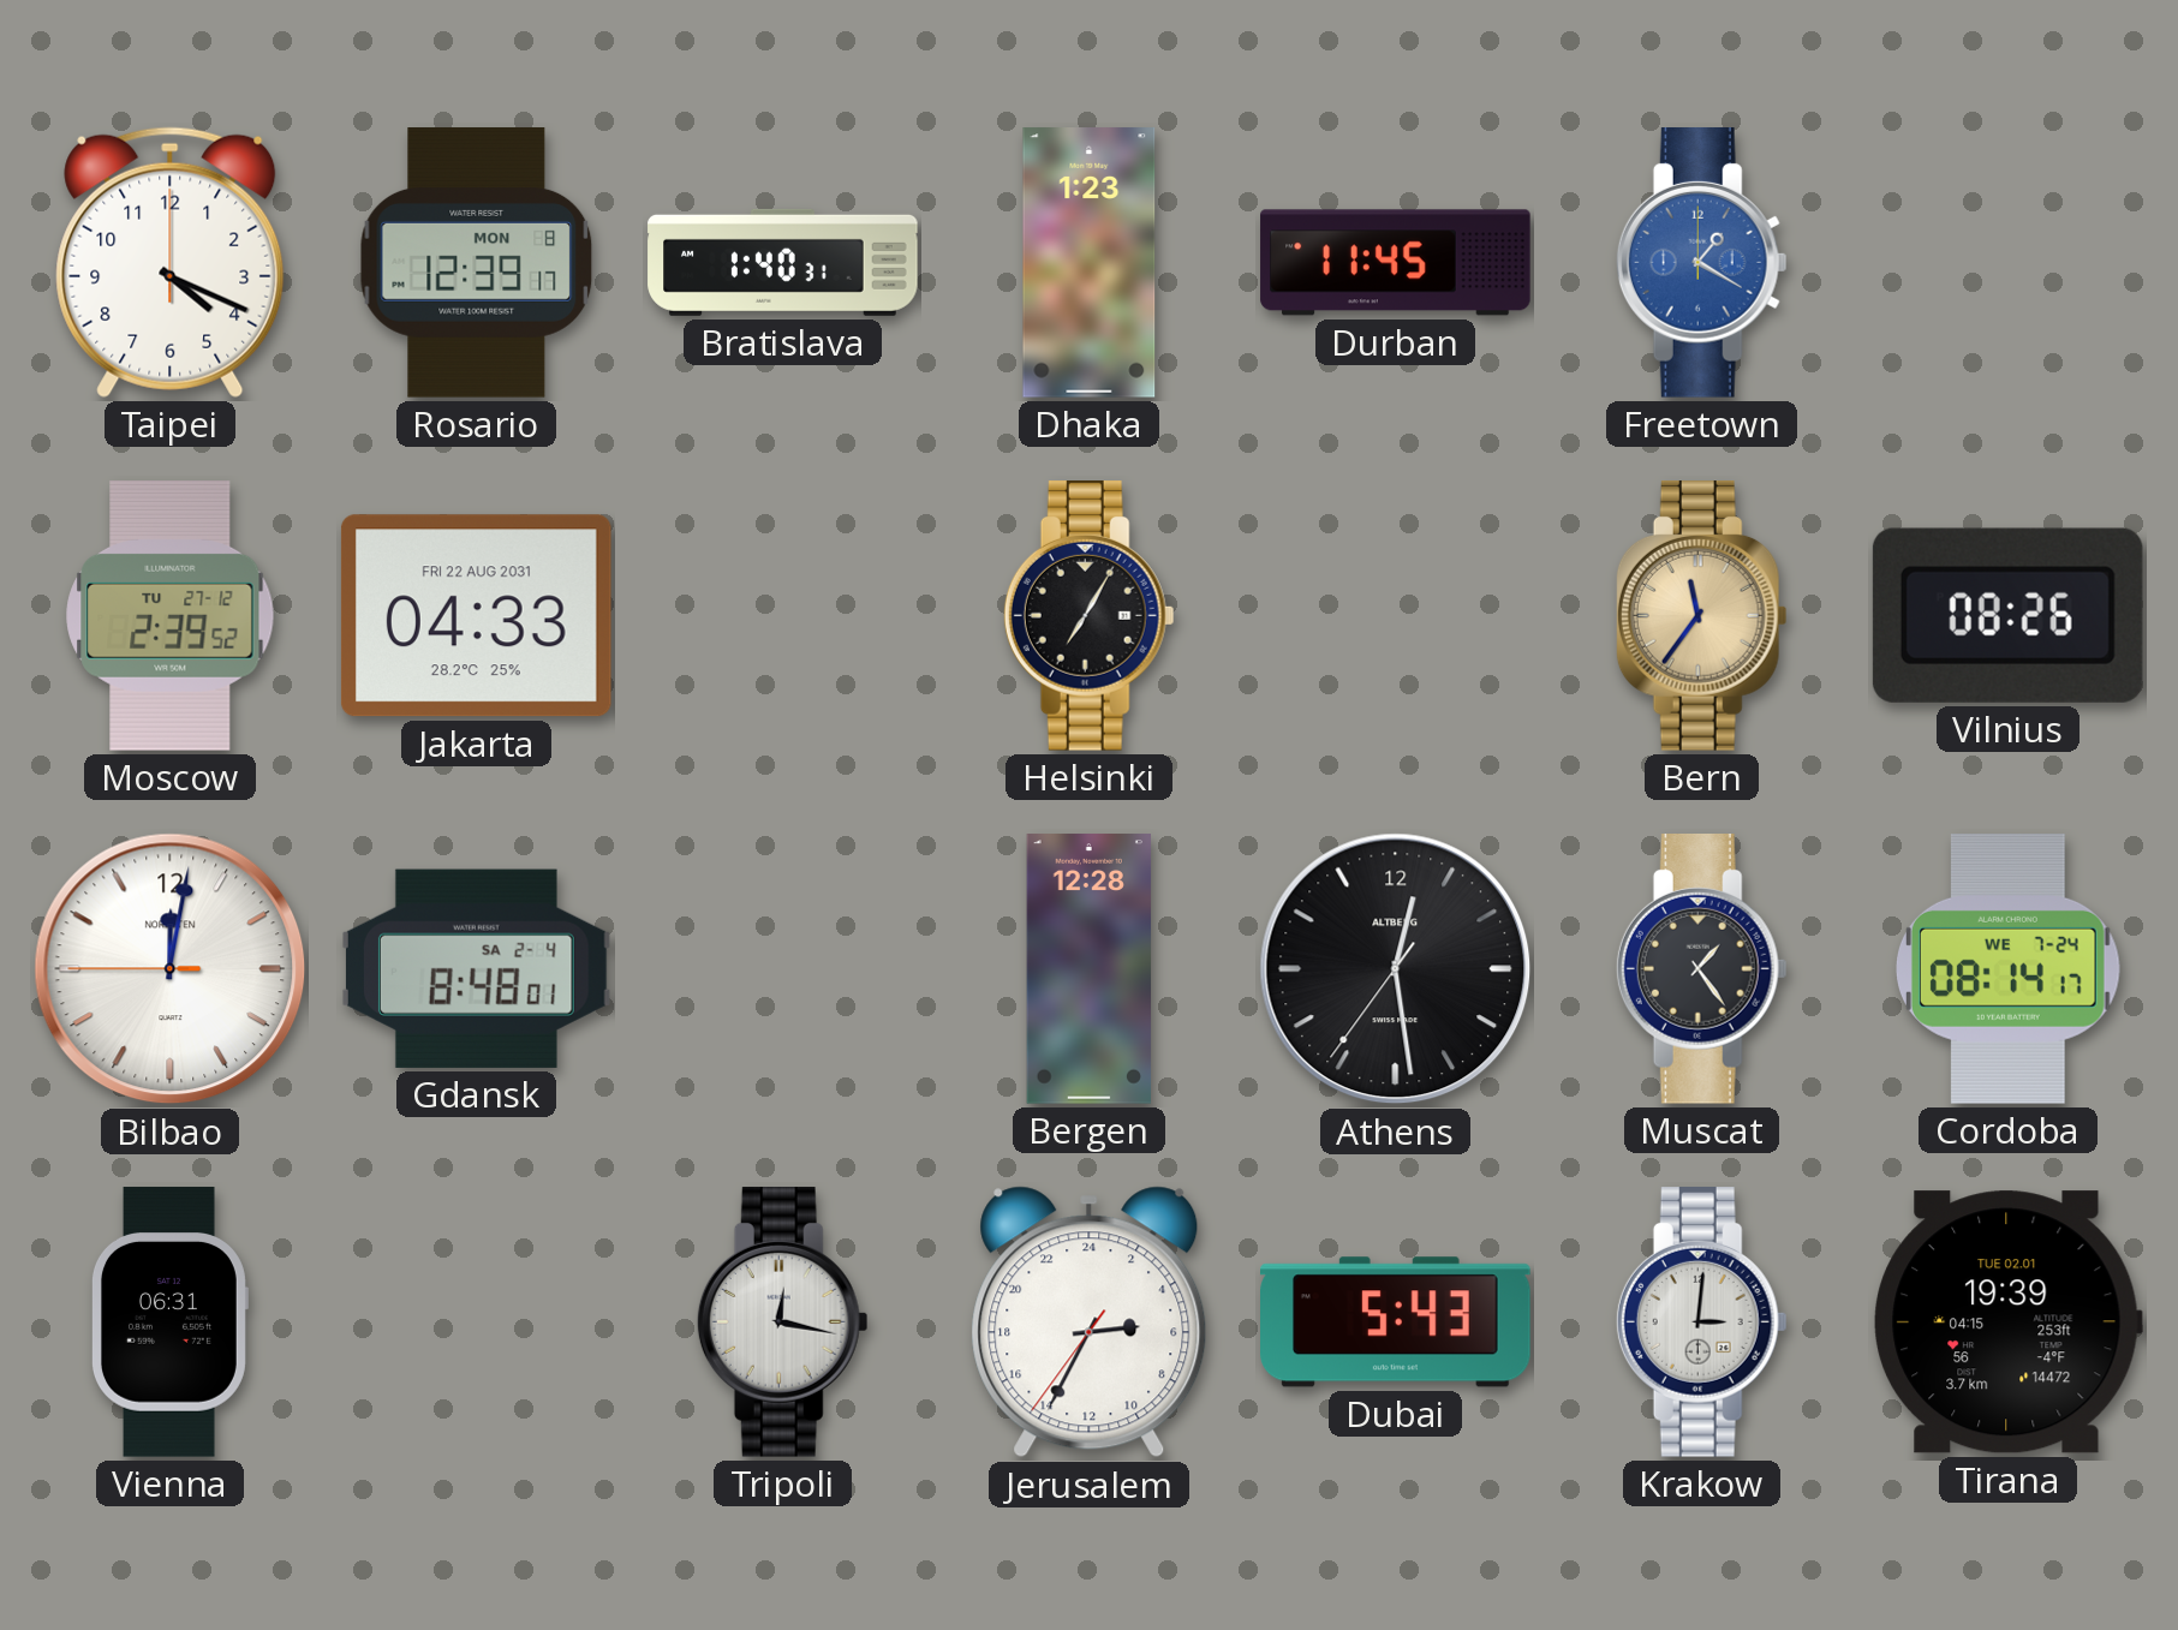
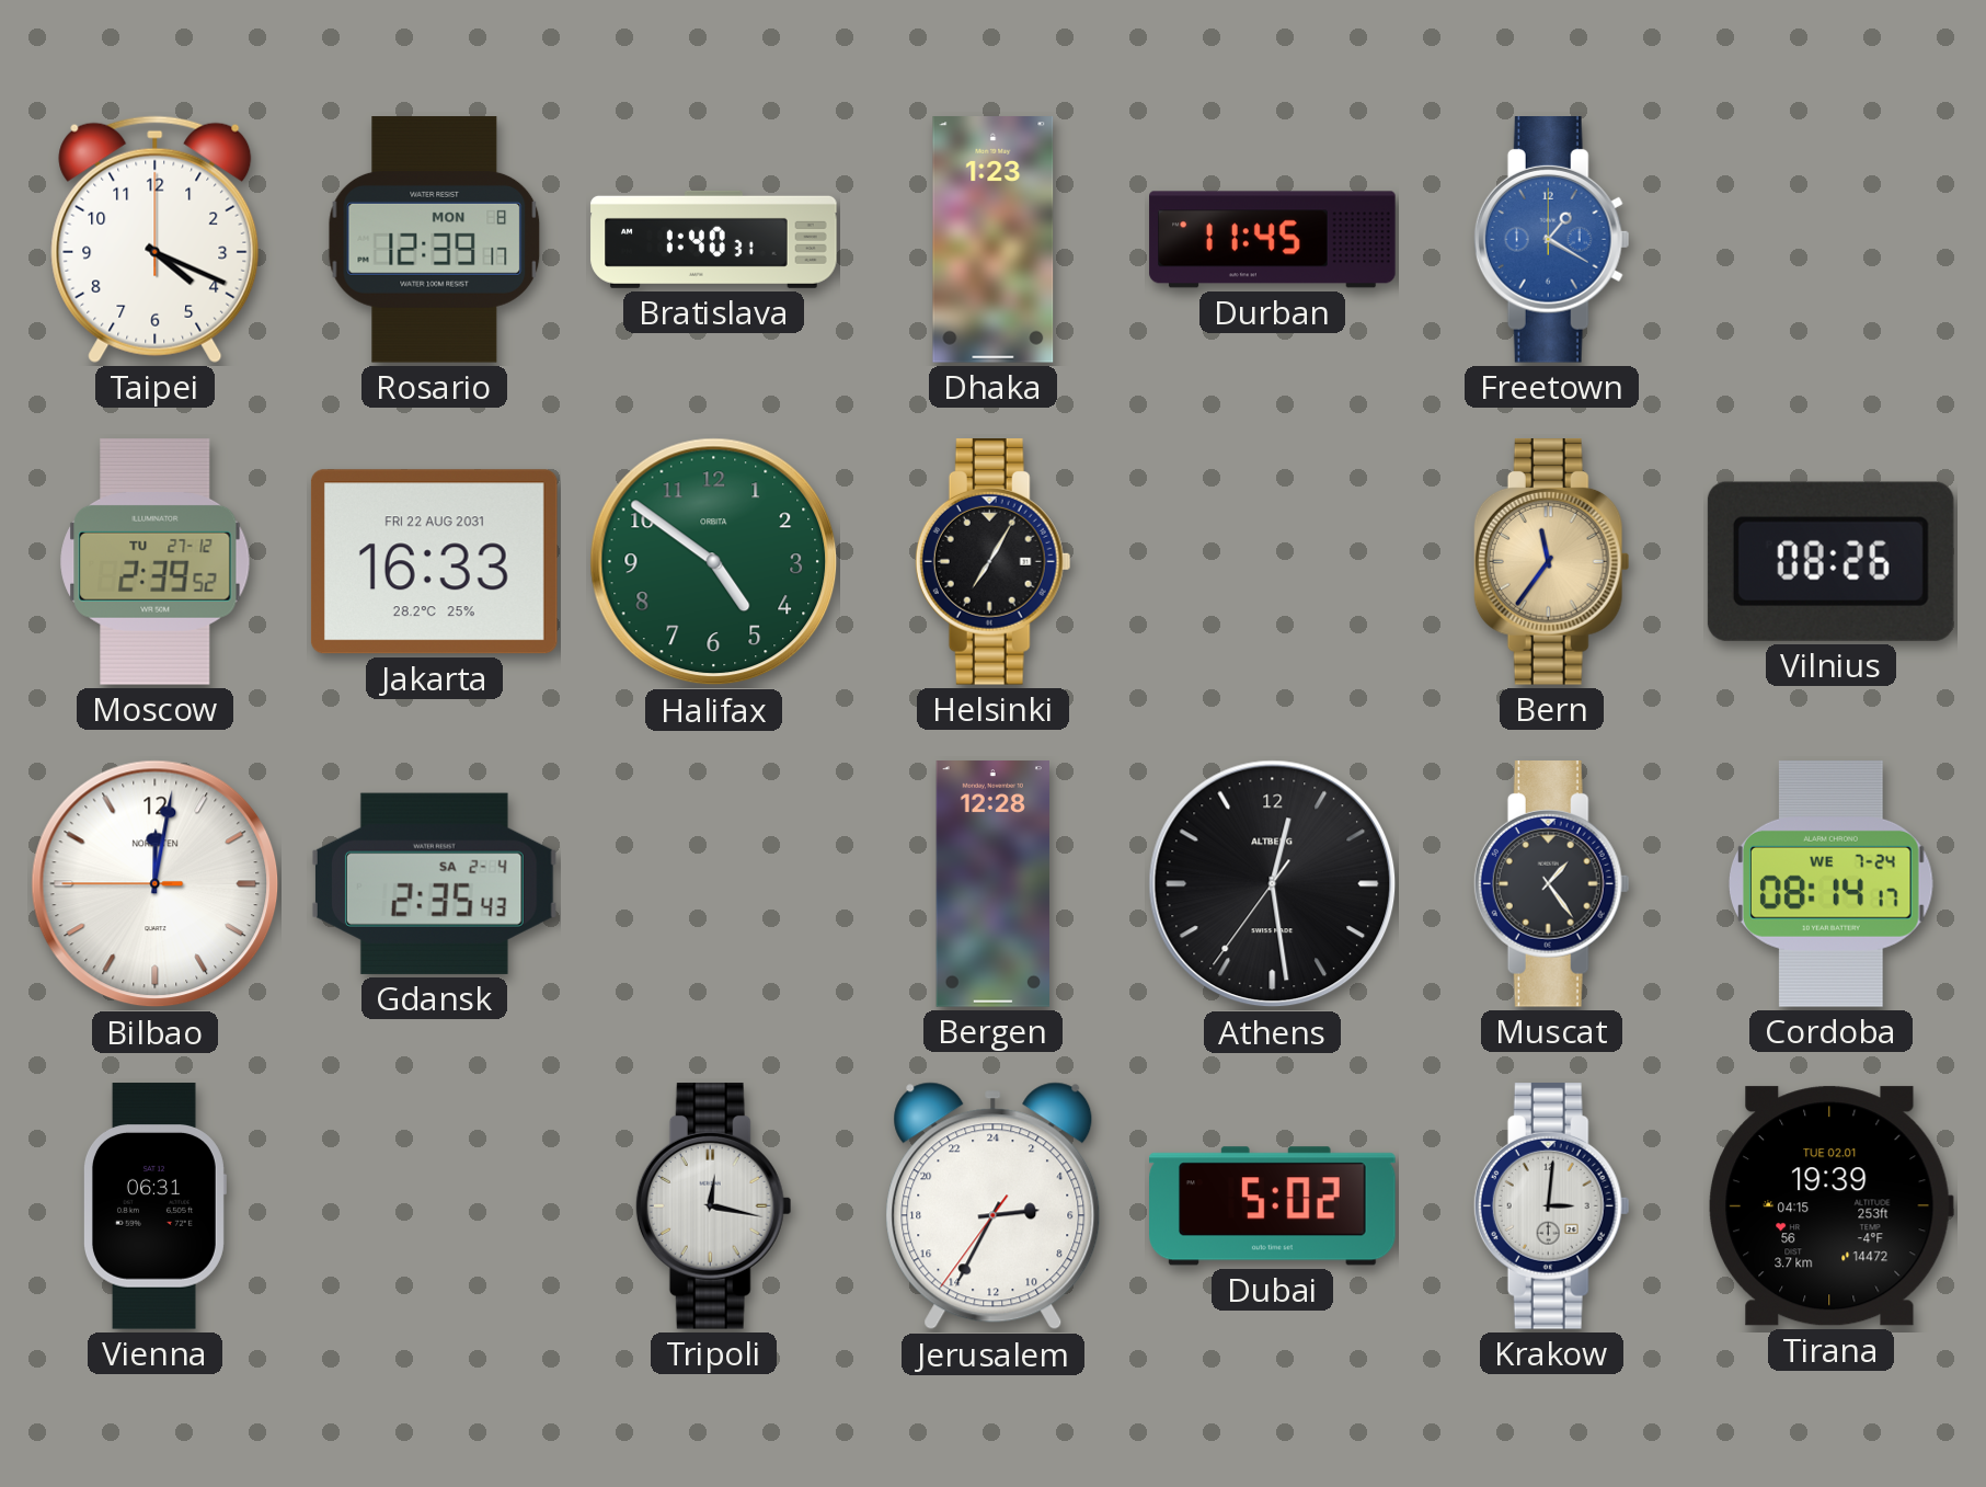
Jakarta: 04:33 -> 16:33 (434, 562)
Halifax: none -> 4:51 (714, 562)
Gdansk: 8:48 -> 2:35 (434, 883)
Dubai: 5:43 -> 5:02 (1273, 1206)
